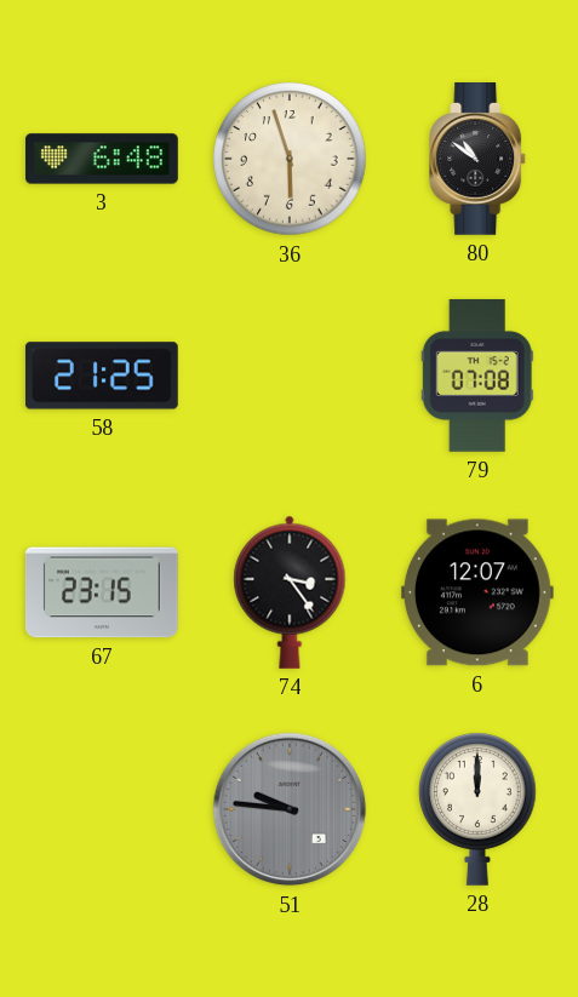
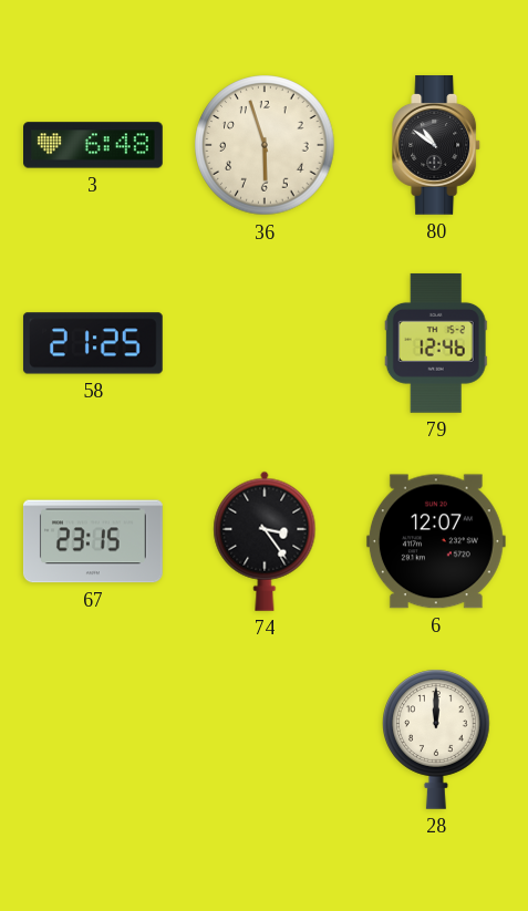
79: 07:08 -> 12:46 (436, 343)
51: 9:46 -> none (290, 809)
